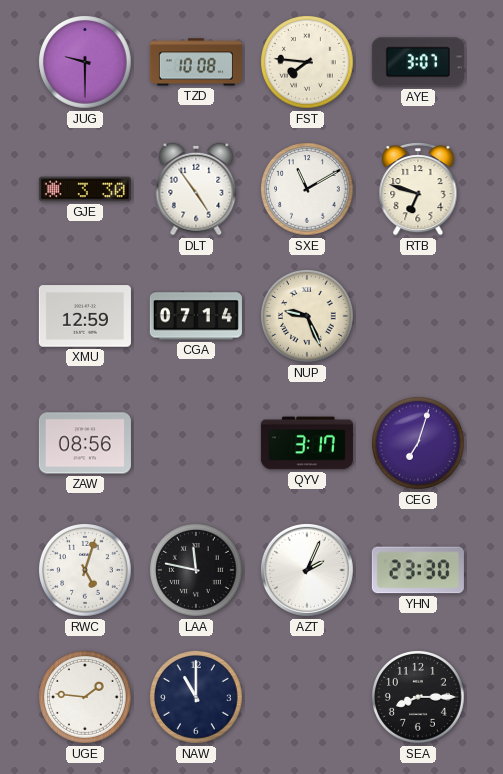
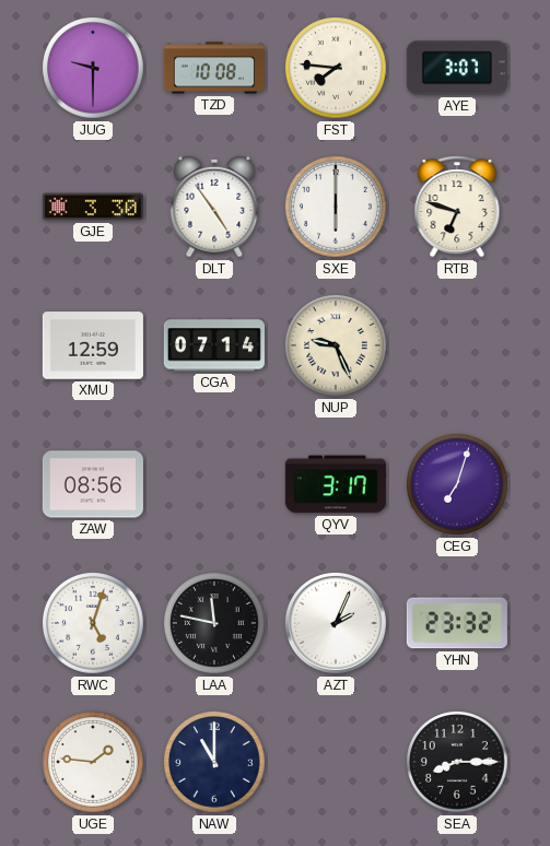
SXE: 11:10 -> 6:00 (337, 208)
YHN: 23:30 -> 23:32 (457, 623)
